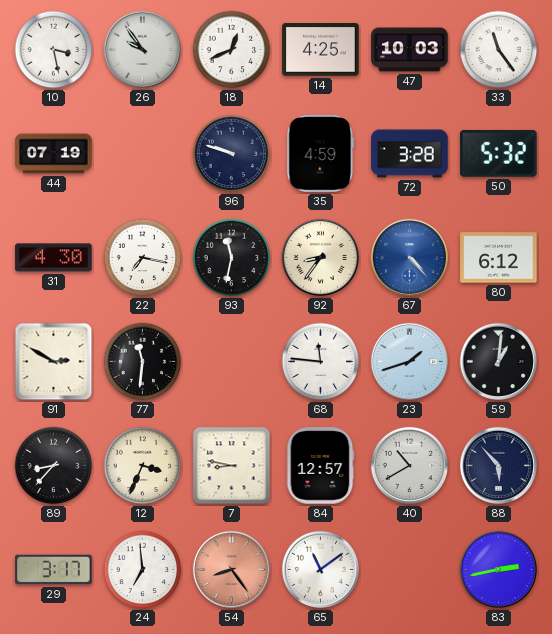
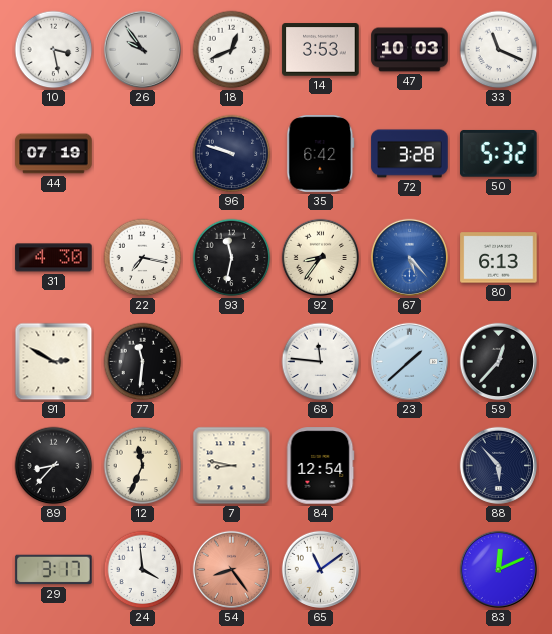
14: 4:25 -> 3:53 (321, 50)
33: 11:24 -> 11:19 (499, 50)
35: 4:59 -> 6:42 (321, 154)
67: 4:23 -> 5:23 (409, 257)
80: 6:12 -> 6:13 (499, 258)
23: 1:42 -> 1:38 (409, 361)
59: 1:01 -> 12:37 (498, 361)
12: 3:34 -> 11:34 (143, 466)
84: 12:57 -> 12:54 (320, 466)
40: 10:40 -> none (409, 465)
24: 6:59 -> 3:59 (143, 570)
83: 2:43 -> 12:11 (498, 569)
